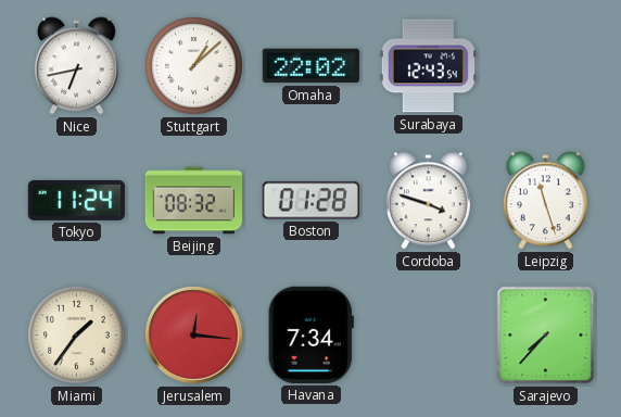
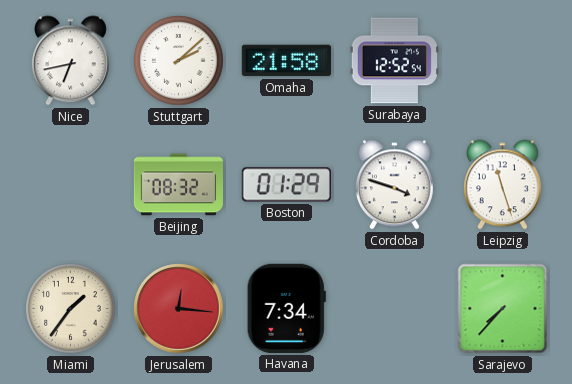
Stuttgart: 1:08 -> 2:08 (179, 61)
Omaha: 22:02 -> 21:58 (286, 61)
Surabaya: 12:43 -> 12:52 (394, 61)
Tokyo: 11:24 -> none (76, 200)
Boston: 01:28 -> 01:29 (286, 185)
